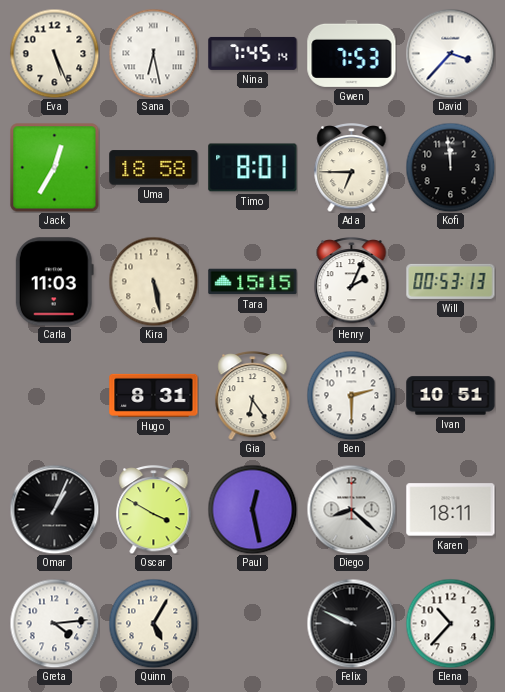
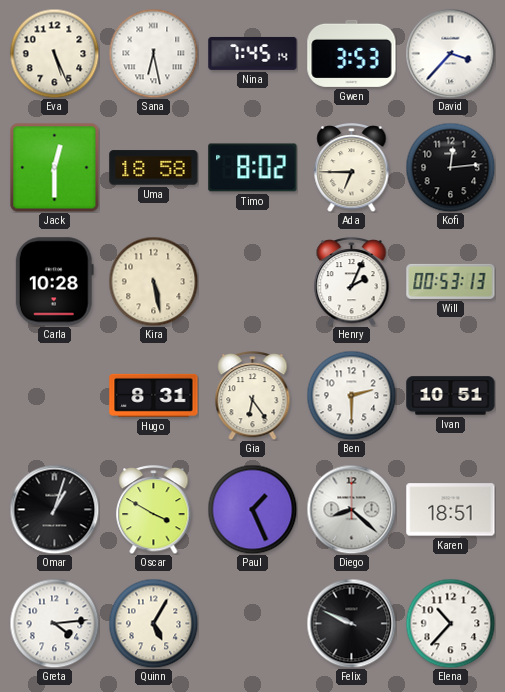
Gwen: 7:53 -> 3:53 (352, 53)
Jack: 12:35 -> 12:30 (54, 167)
Timo: 8:01 -> 8:02 (253, 168)
Kofi: 11:59 -> 12:14 (450, 167)
Carla: 11:03 -> 10:28 (54, 282)
Tara: 15:15 -> none (253, 282)
Omar: 1:04 -> 1:03 (54, 509)
Paul: 12:28 -> 1:26 (252, 509)
Karen: 18:11 -> 18:51 (451, 510)
